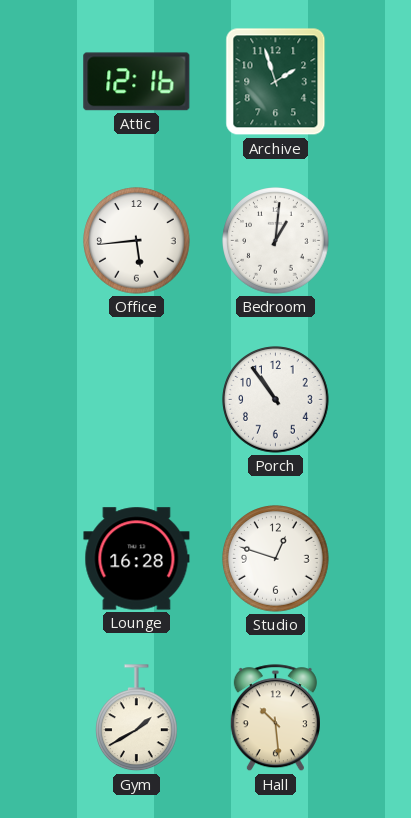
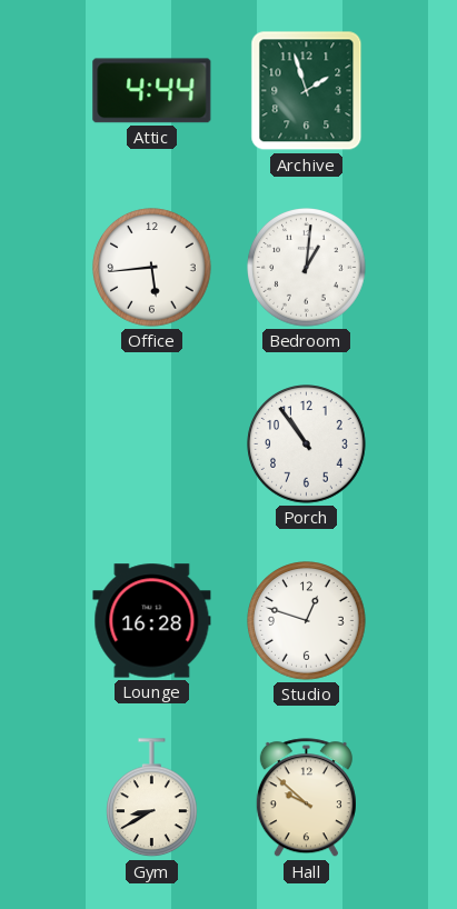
Attic: 12:16 -> 4:44 (152, 91)
Gym: 1:40 -> 8:40 (152, 798)
Hall: 10:29 -> 9:52 (306, 798)
